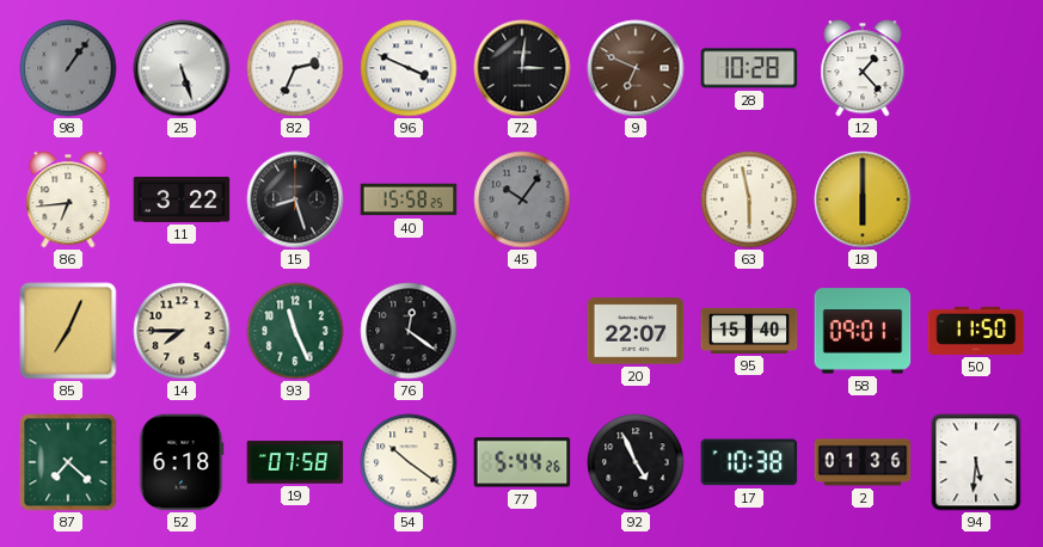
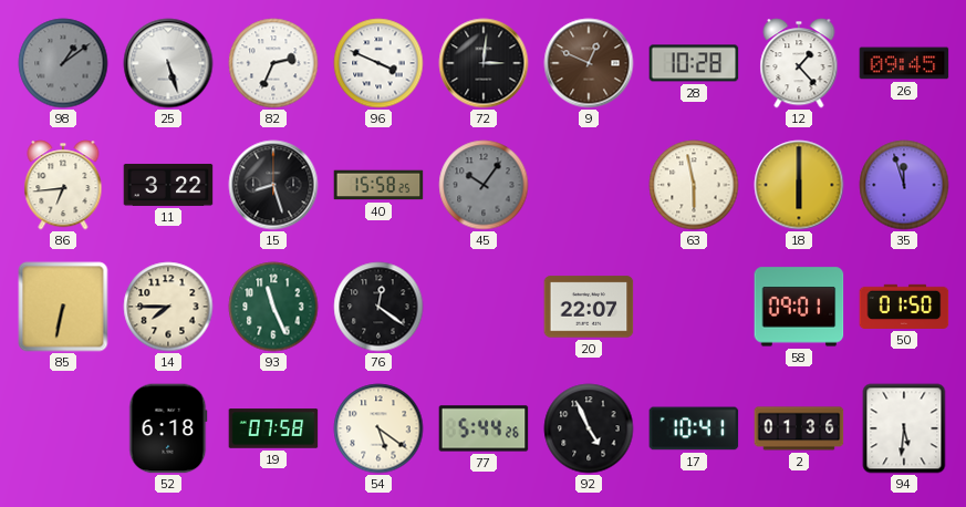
98: 1:06 -> 1:09 (63, 63)
9: 6:49 -> 12:49 (589, 63)
26: none -> 09:45 (904, 63)
35: none -> 11:57 (904, 185)
85: 7:04 -> 6:32 (63, 307)
95: 15:40 -> none (749, 331)
50: 11:50 -> 01:50 (904, 307)
87: 7:22 -> none (68, 462)
54: 10:21 -> 5:21 (378, 428)
17: 10:38 -> 10:41 (694, 428)
